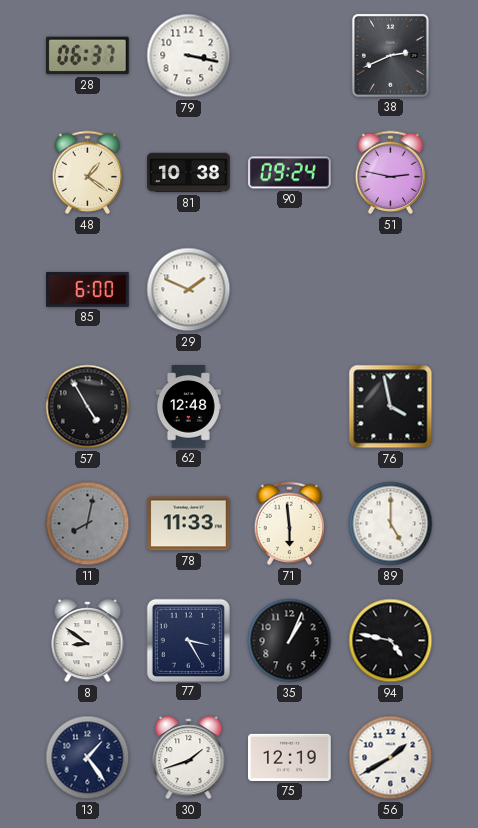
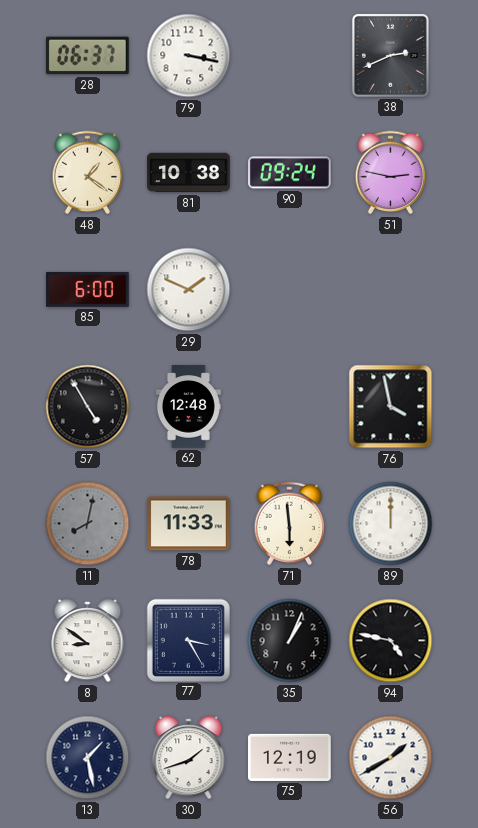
89: 5:00 -> 12:00 (391, 524)
13: 1:24 -> 1:28 (88, 758)
